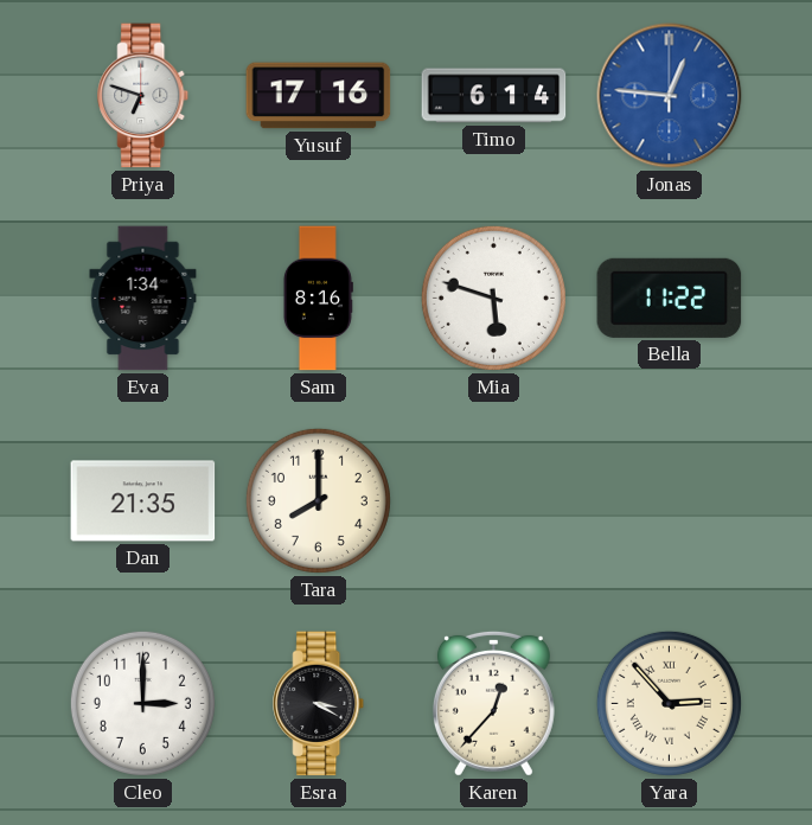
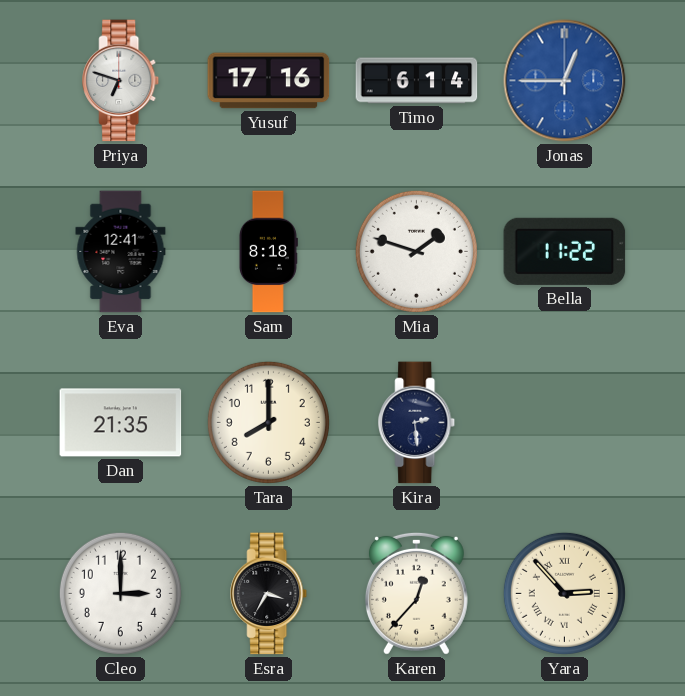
Jonas: 12:46 -> 12:45 (565, 81)
Eva: 1:34 -> 12:41 (121, 252)
Sam: 8:16 -> 8:18 (268, 252)
Mia: 5:48 -> 1:48 (416, 251)
Kira: none -> 2:29 (417, 423)
Esra: 3:20 -> 3:35 (269, 594)
